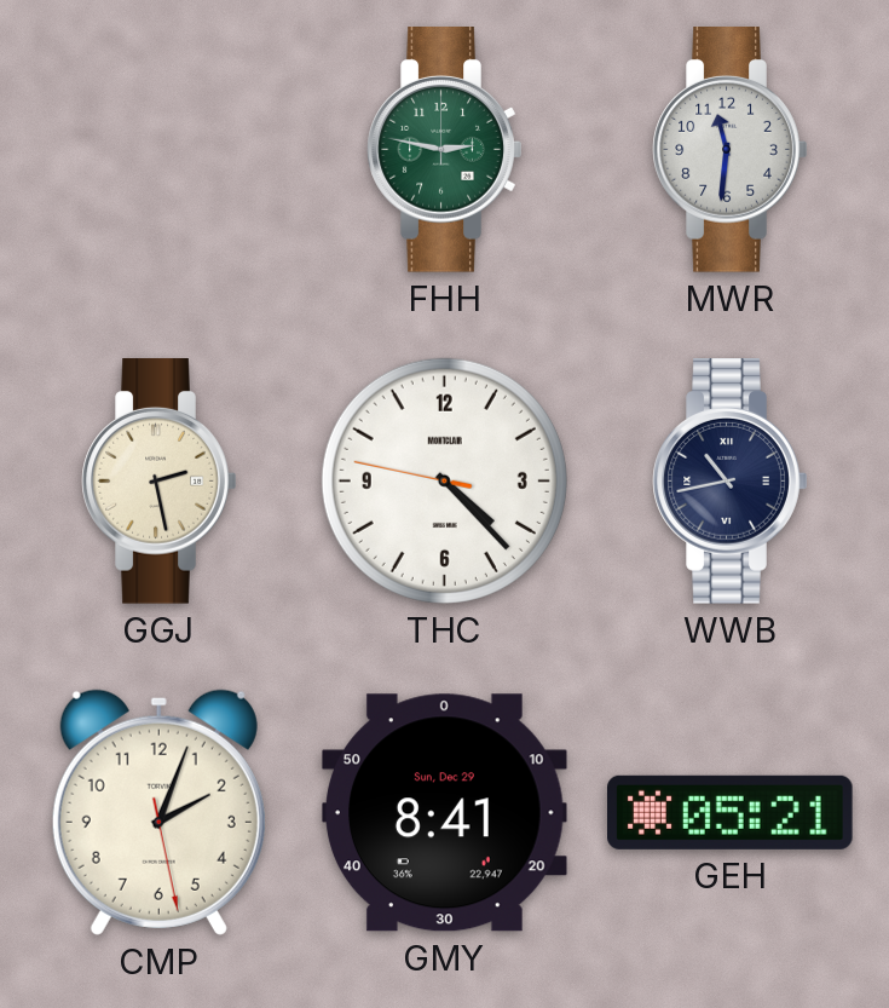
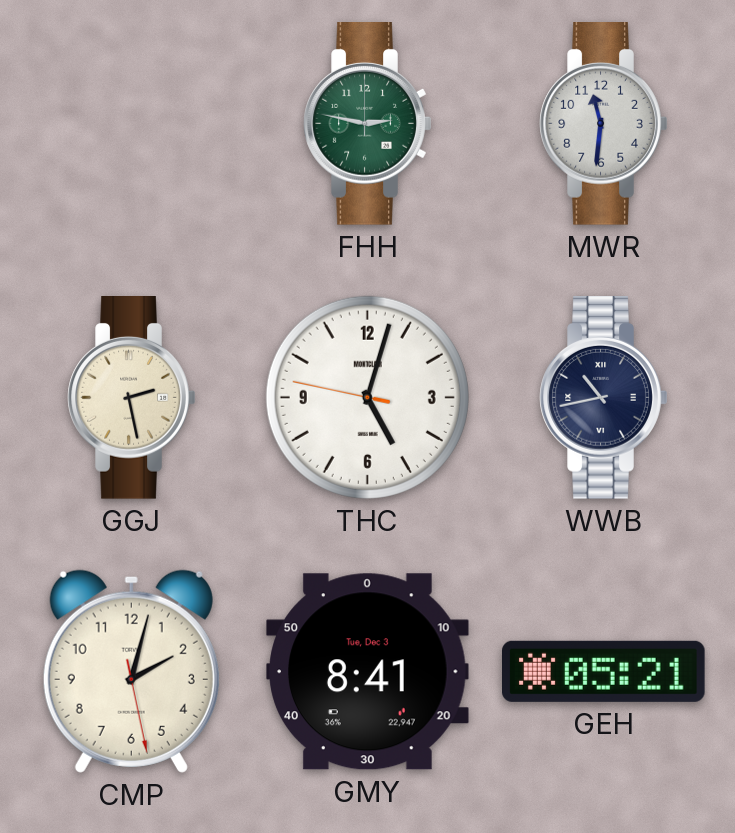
THC: 4:22 -> 5:02 (367, 397)
CMP: 2:03 -> 2:02 (131, 671)
GMY date: Sun, Dec 29 -> Tue, Dec 3 (368, 672)
